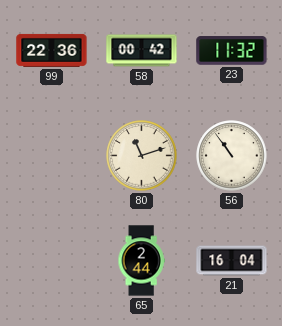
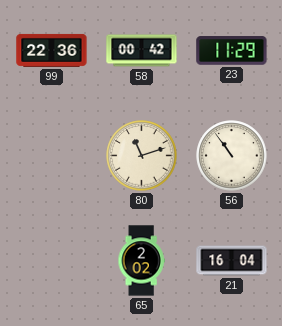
23: 11:32 -> 11:29 (232, 51)
65: 2:44 -> 2:02 (141, 261)
